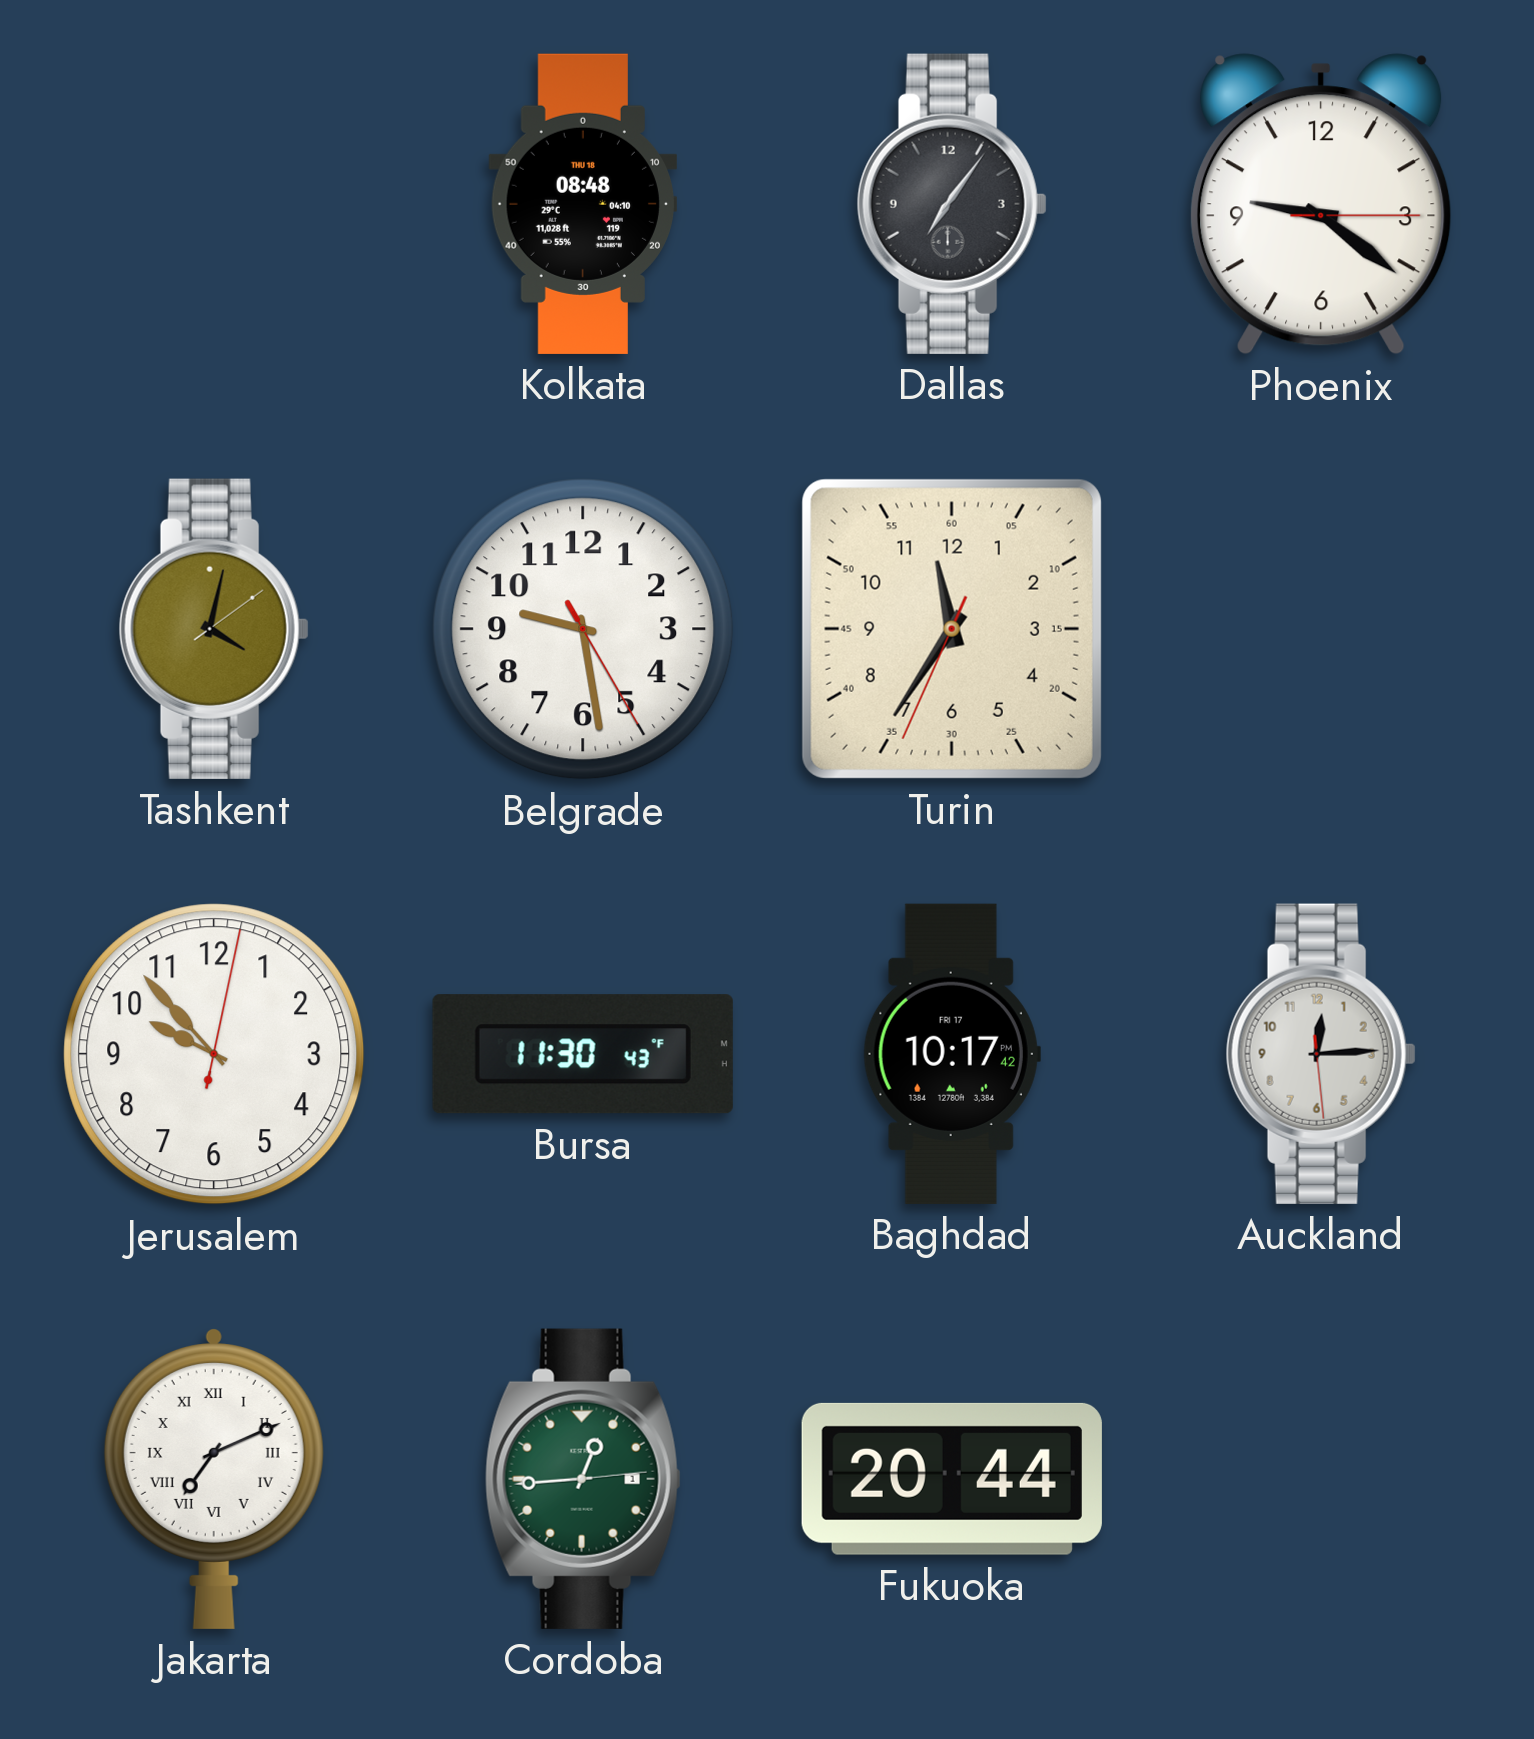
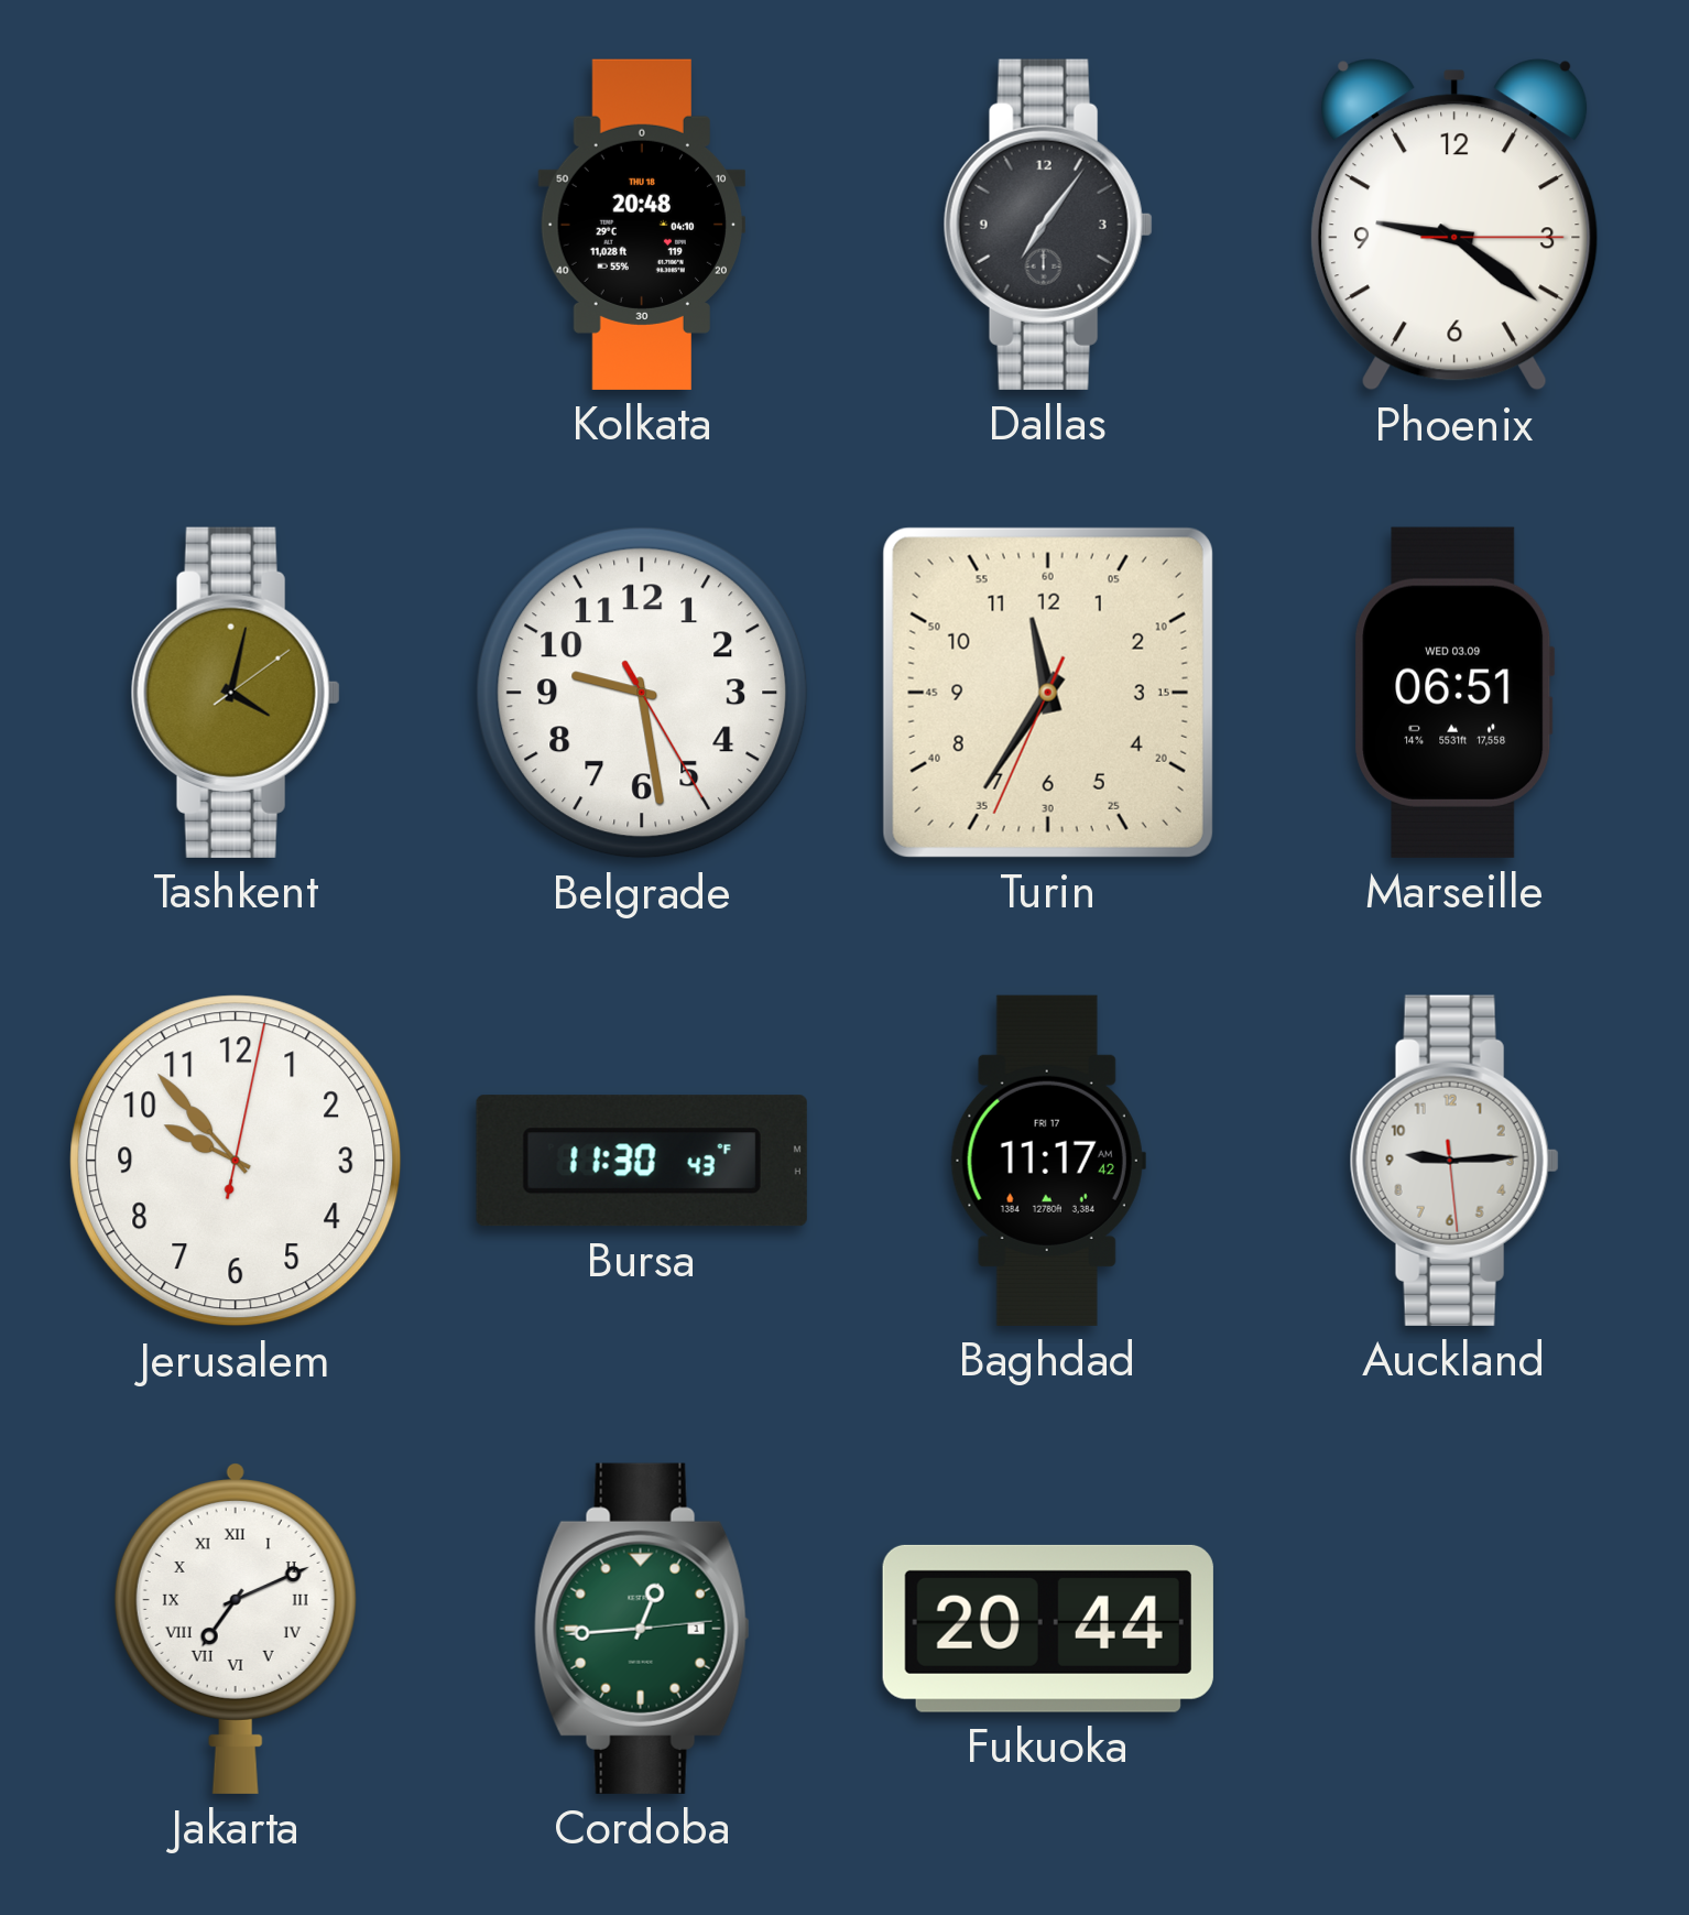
Kolkata: 08:48 -> 20:48 (641, 225)
Marseille: none -> 06:51 (1454, 693)
Baghdad: 10:17 -> 11:17 (1048, 1161)
Auckland: 12:14 -> 9:14 (1454, 1161)
